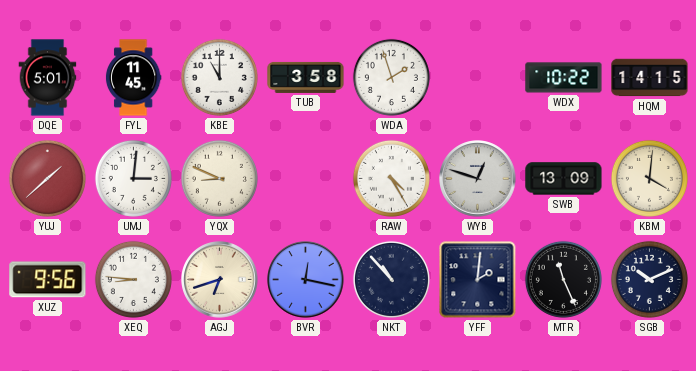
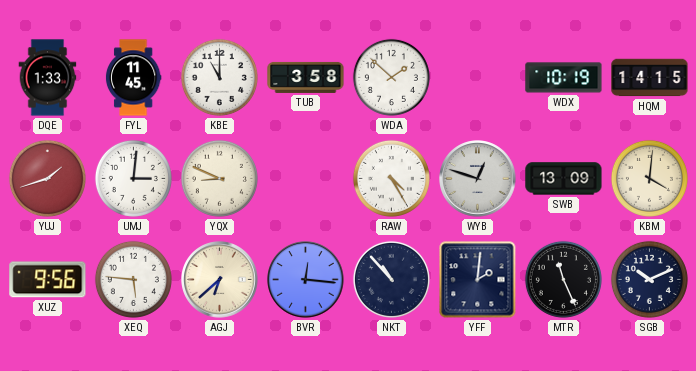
DQE: 5:01 -> 1:33 (48, 78)
WDA: 1:57 -> 1:52 (391, 77)
WDX: 10:22 -> 10:19 (564, 78)
YUJ: 1:38 -> 1:42 (47, 178)
XEQ: 8:46 -> 5:46 (133, 279)
AGJ: 6:42 -> 6:38 (220, 280)
BVR: 12:17 -> 12:16 (306, 280)
